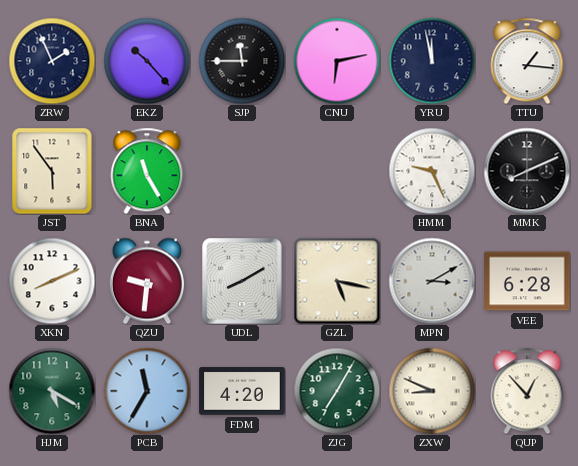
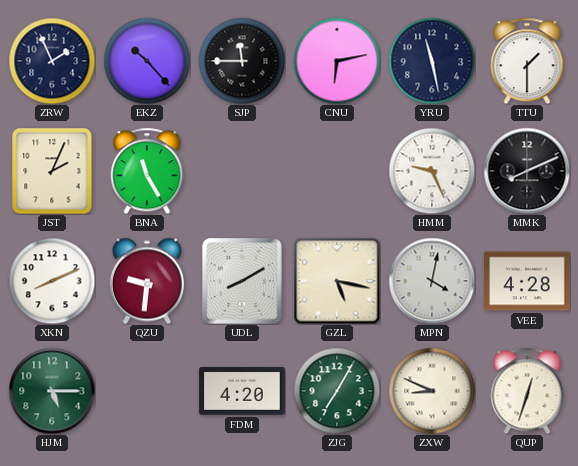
YRU: 11:58 -> 11:28 (432, 61)
TTU: 1:16 -> 1:30 (527, 61)
JST: 5:54 -> 2:04 (52, 171)
MPN: 3:10 -> 4:02 (432, 281)
VEE: 6:28 -> 4:28 (527, 281)
HJM: 5:20 -> 5:15 (52, 391)
PCB: 11:35 -> none (147, 391)
QUP: 12:53 -> 12:33 (527, 391)
